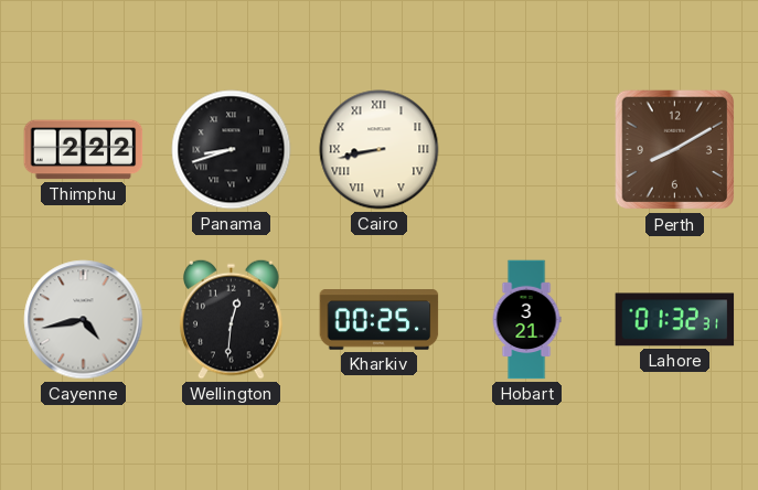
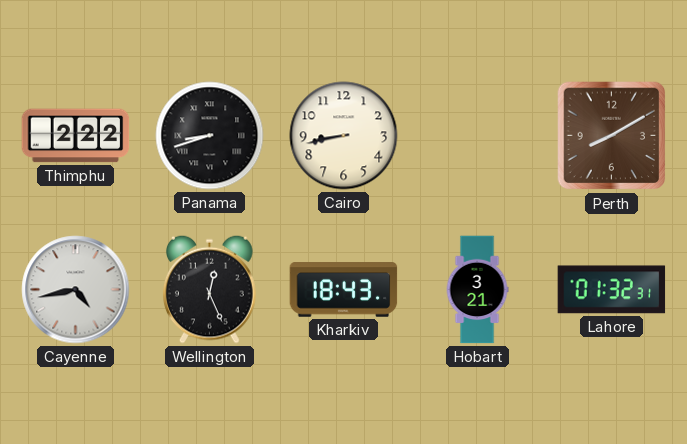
Cairo numerals: Roman -> Arabic (344, 136)
Wellington: 12:31 -> 12:26 (210, 289)
Kharkiv: 00:25 -> 18:43 (344, 290)
